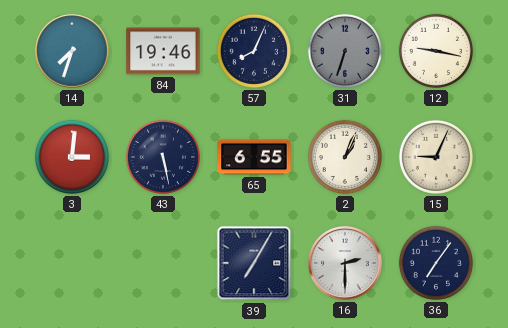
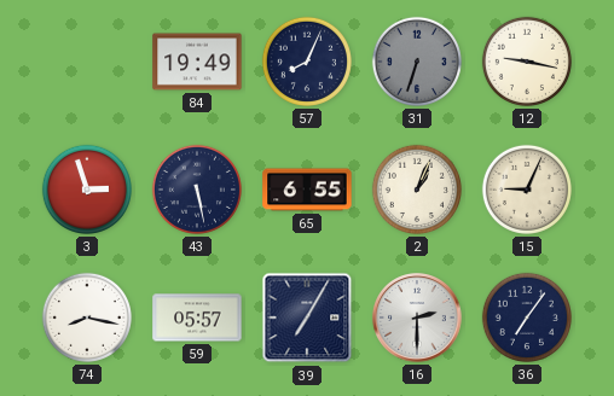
14: 7:33 -> none (72, 51)
84: 19:46 -> 19:49 (197, 62)
3: 3:01 -> 2:57 (87, 190)
74: none -> 8:17 (87, 318)
59: none -> 05:57 (197, 318)
